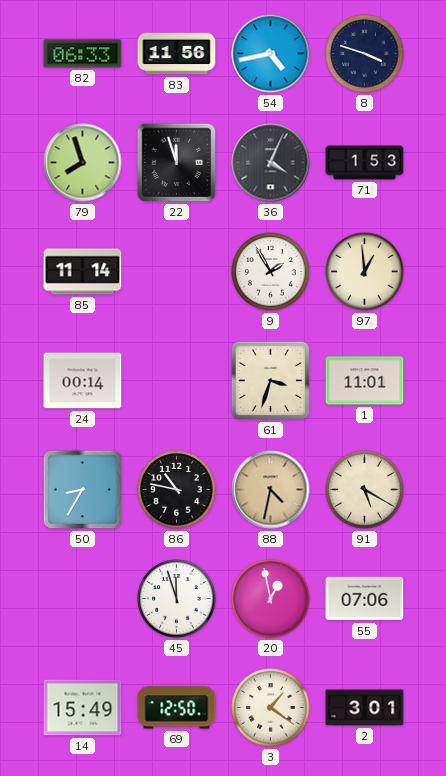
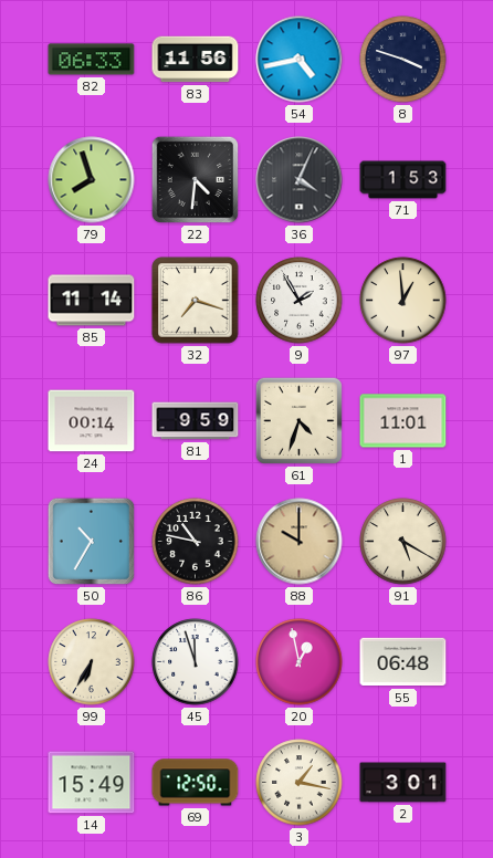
22: 11:57 -> 4:31 (196, 180)
32: none -> 7:18 (196, 301)
81: none -> 9:59 (196, 421)
61: 3:33 -> 4:33 (298, 420)
50: 8:35 -> 10:35 (92, 542)
88: 4:32 -> 10:00 (300, 542)
99: none -> 6:35 (92, 662)
55: 07:06 -> 06:48 (403, 662)
3: 1:21 -> 1:17 (300, 783)
